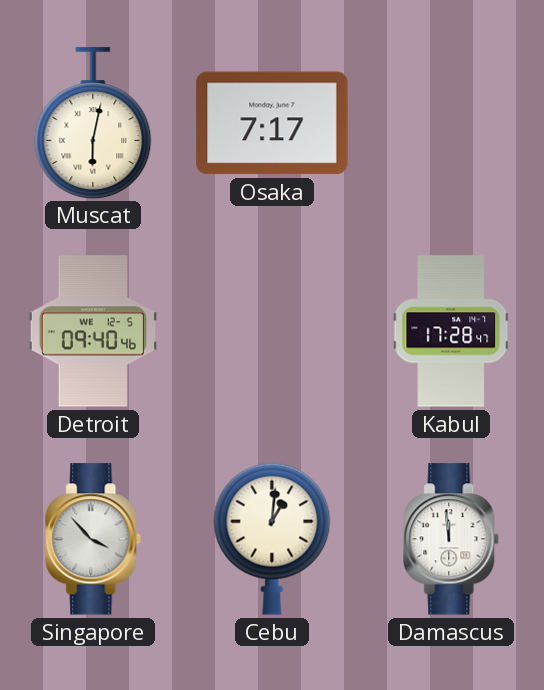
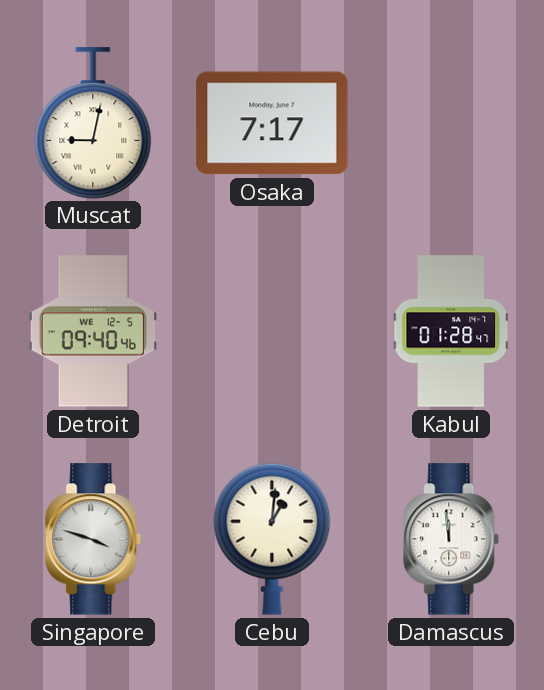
Muscat: 6:02 -> 9:02 (93, 123)
Kabul: 17:28 -> 01:28 (451, 331)
Singapore: 3:53 -> 3:48 (94, 539)
